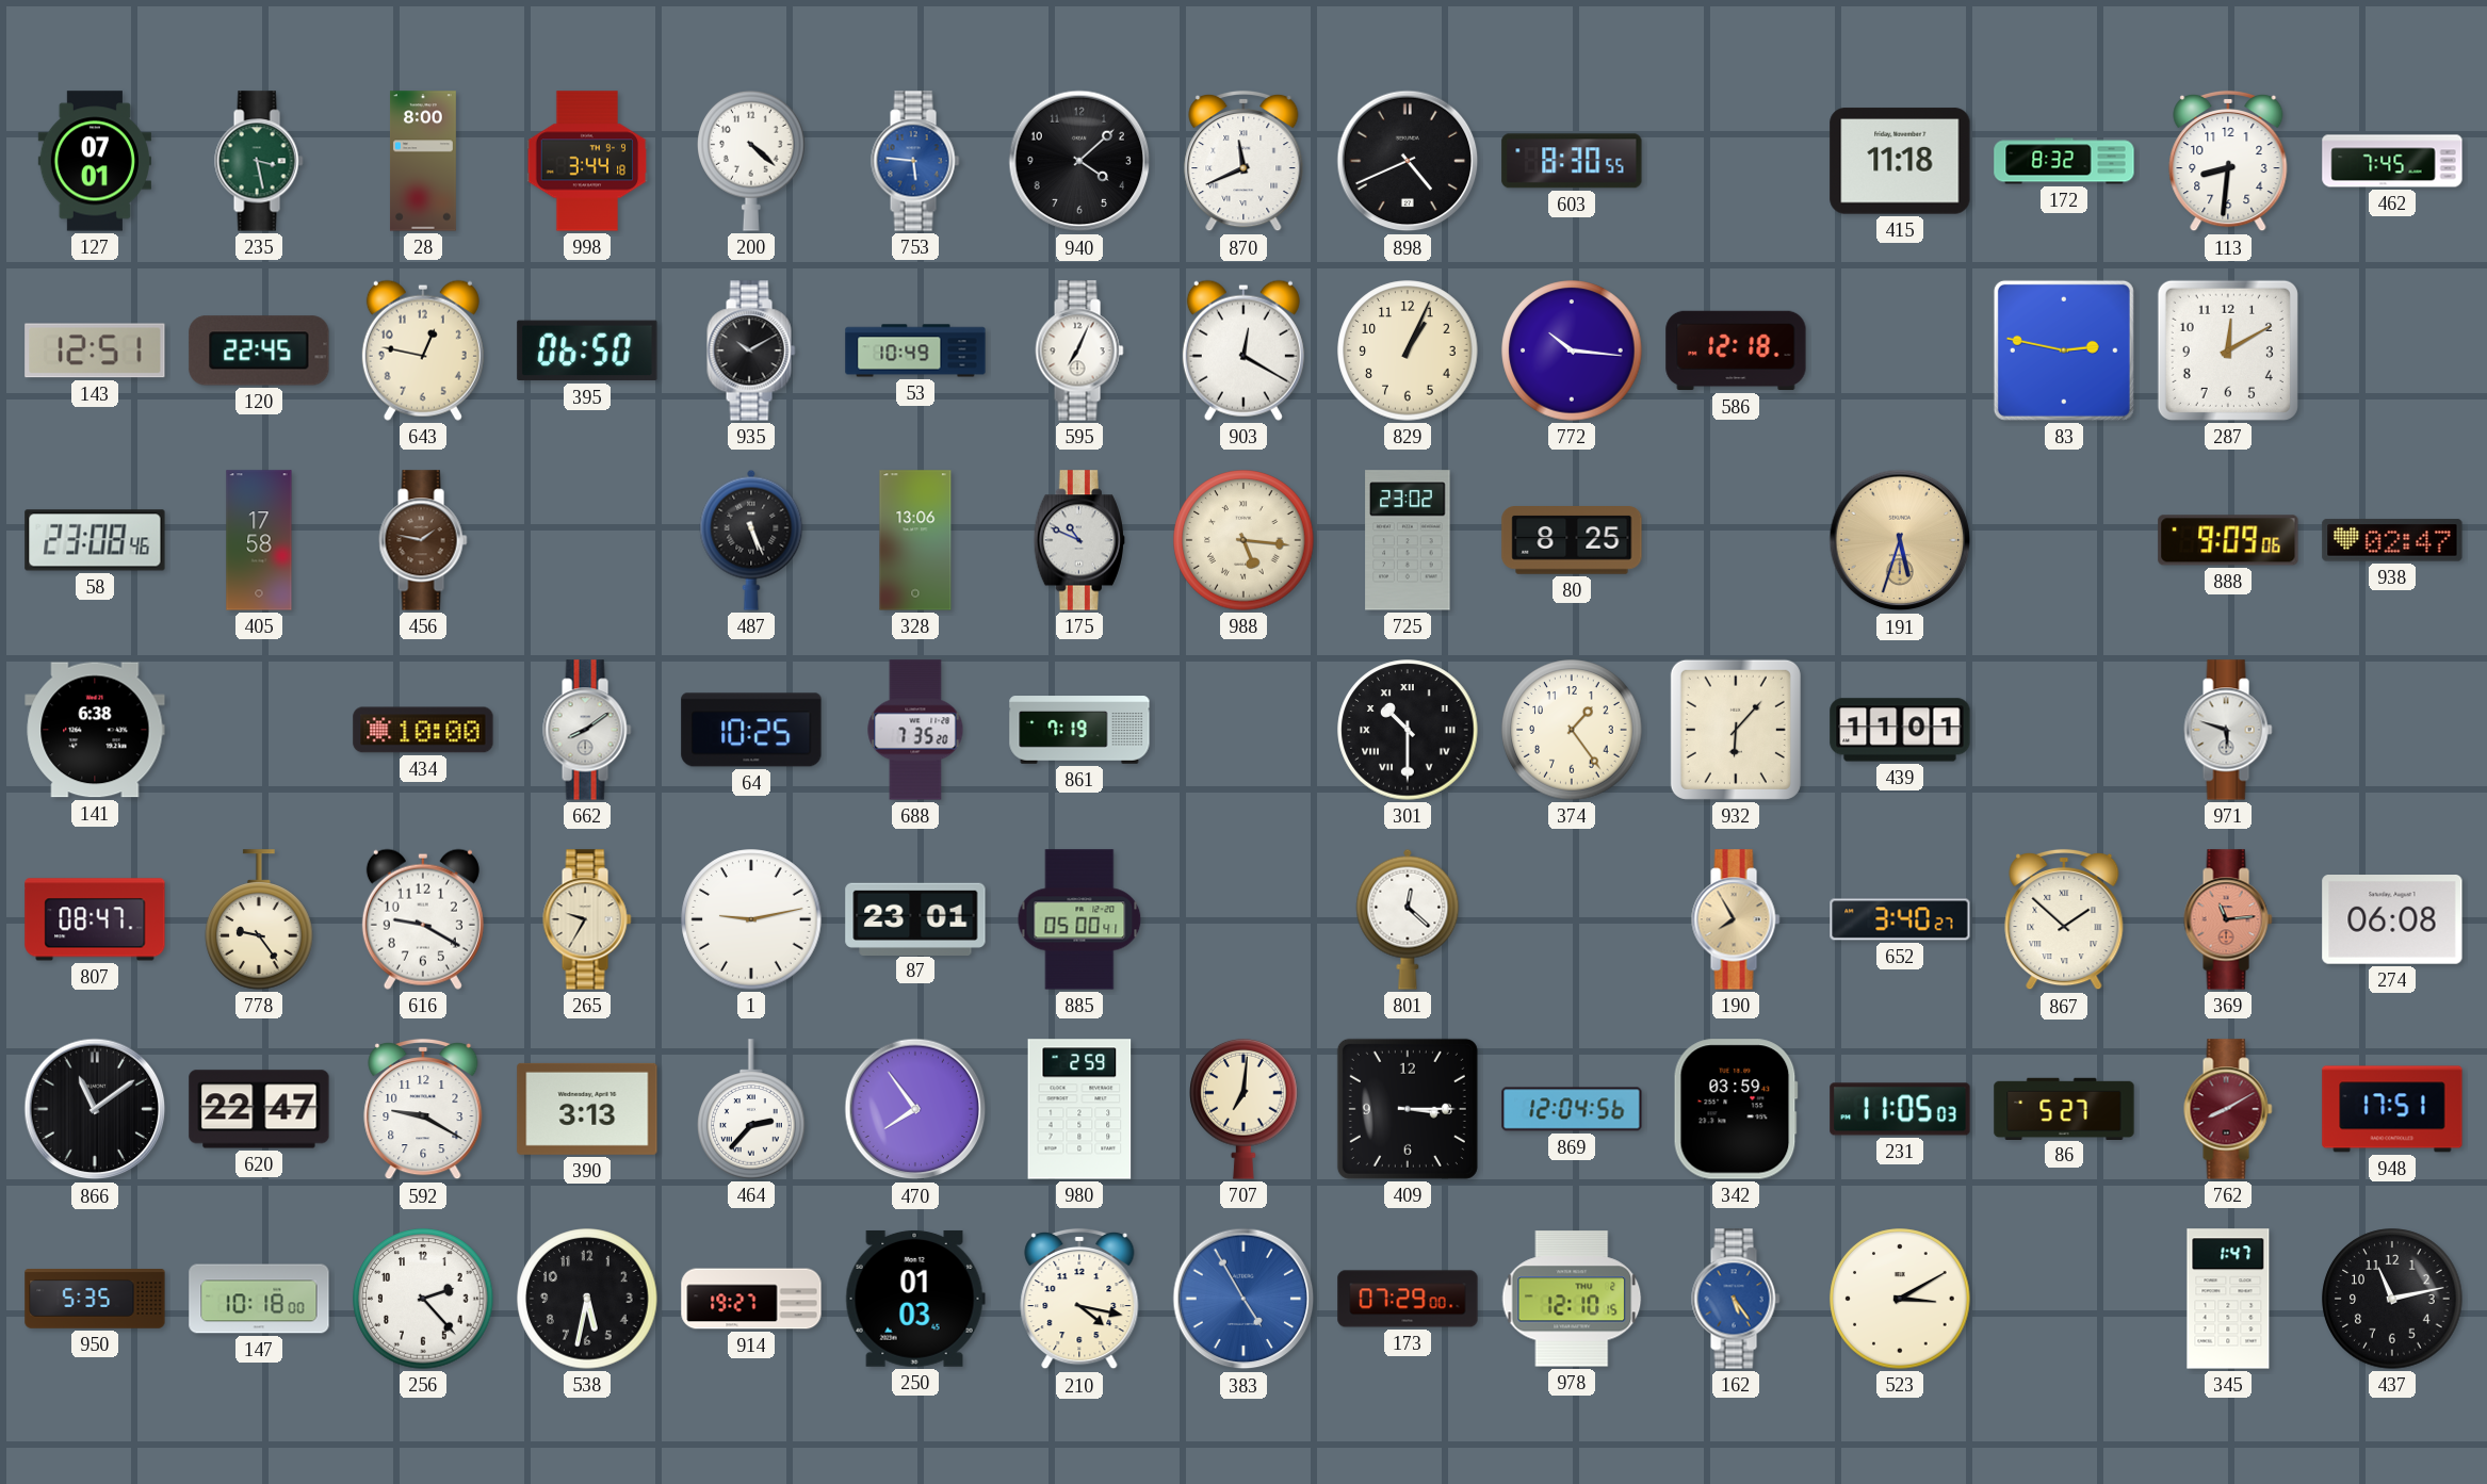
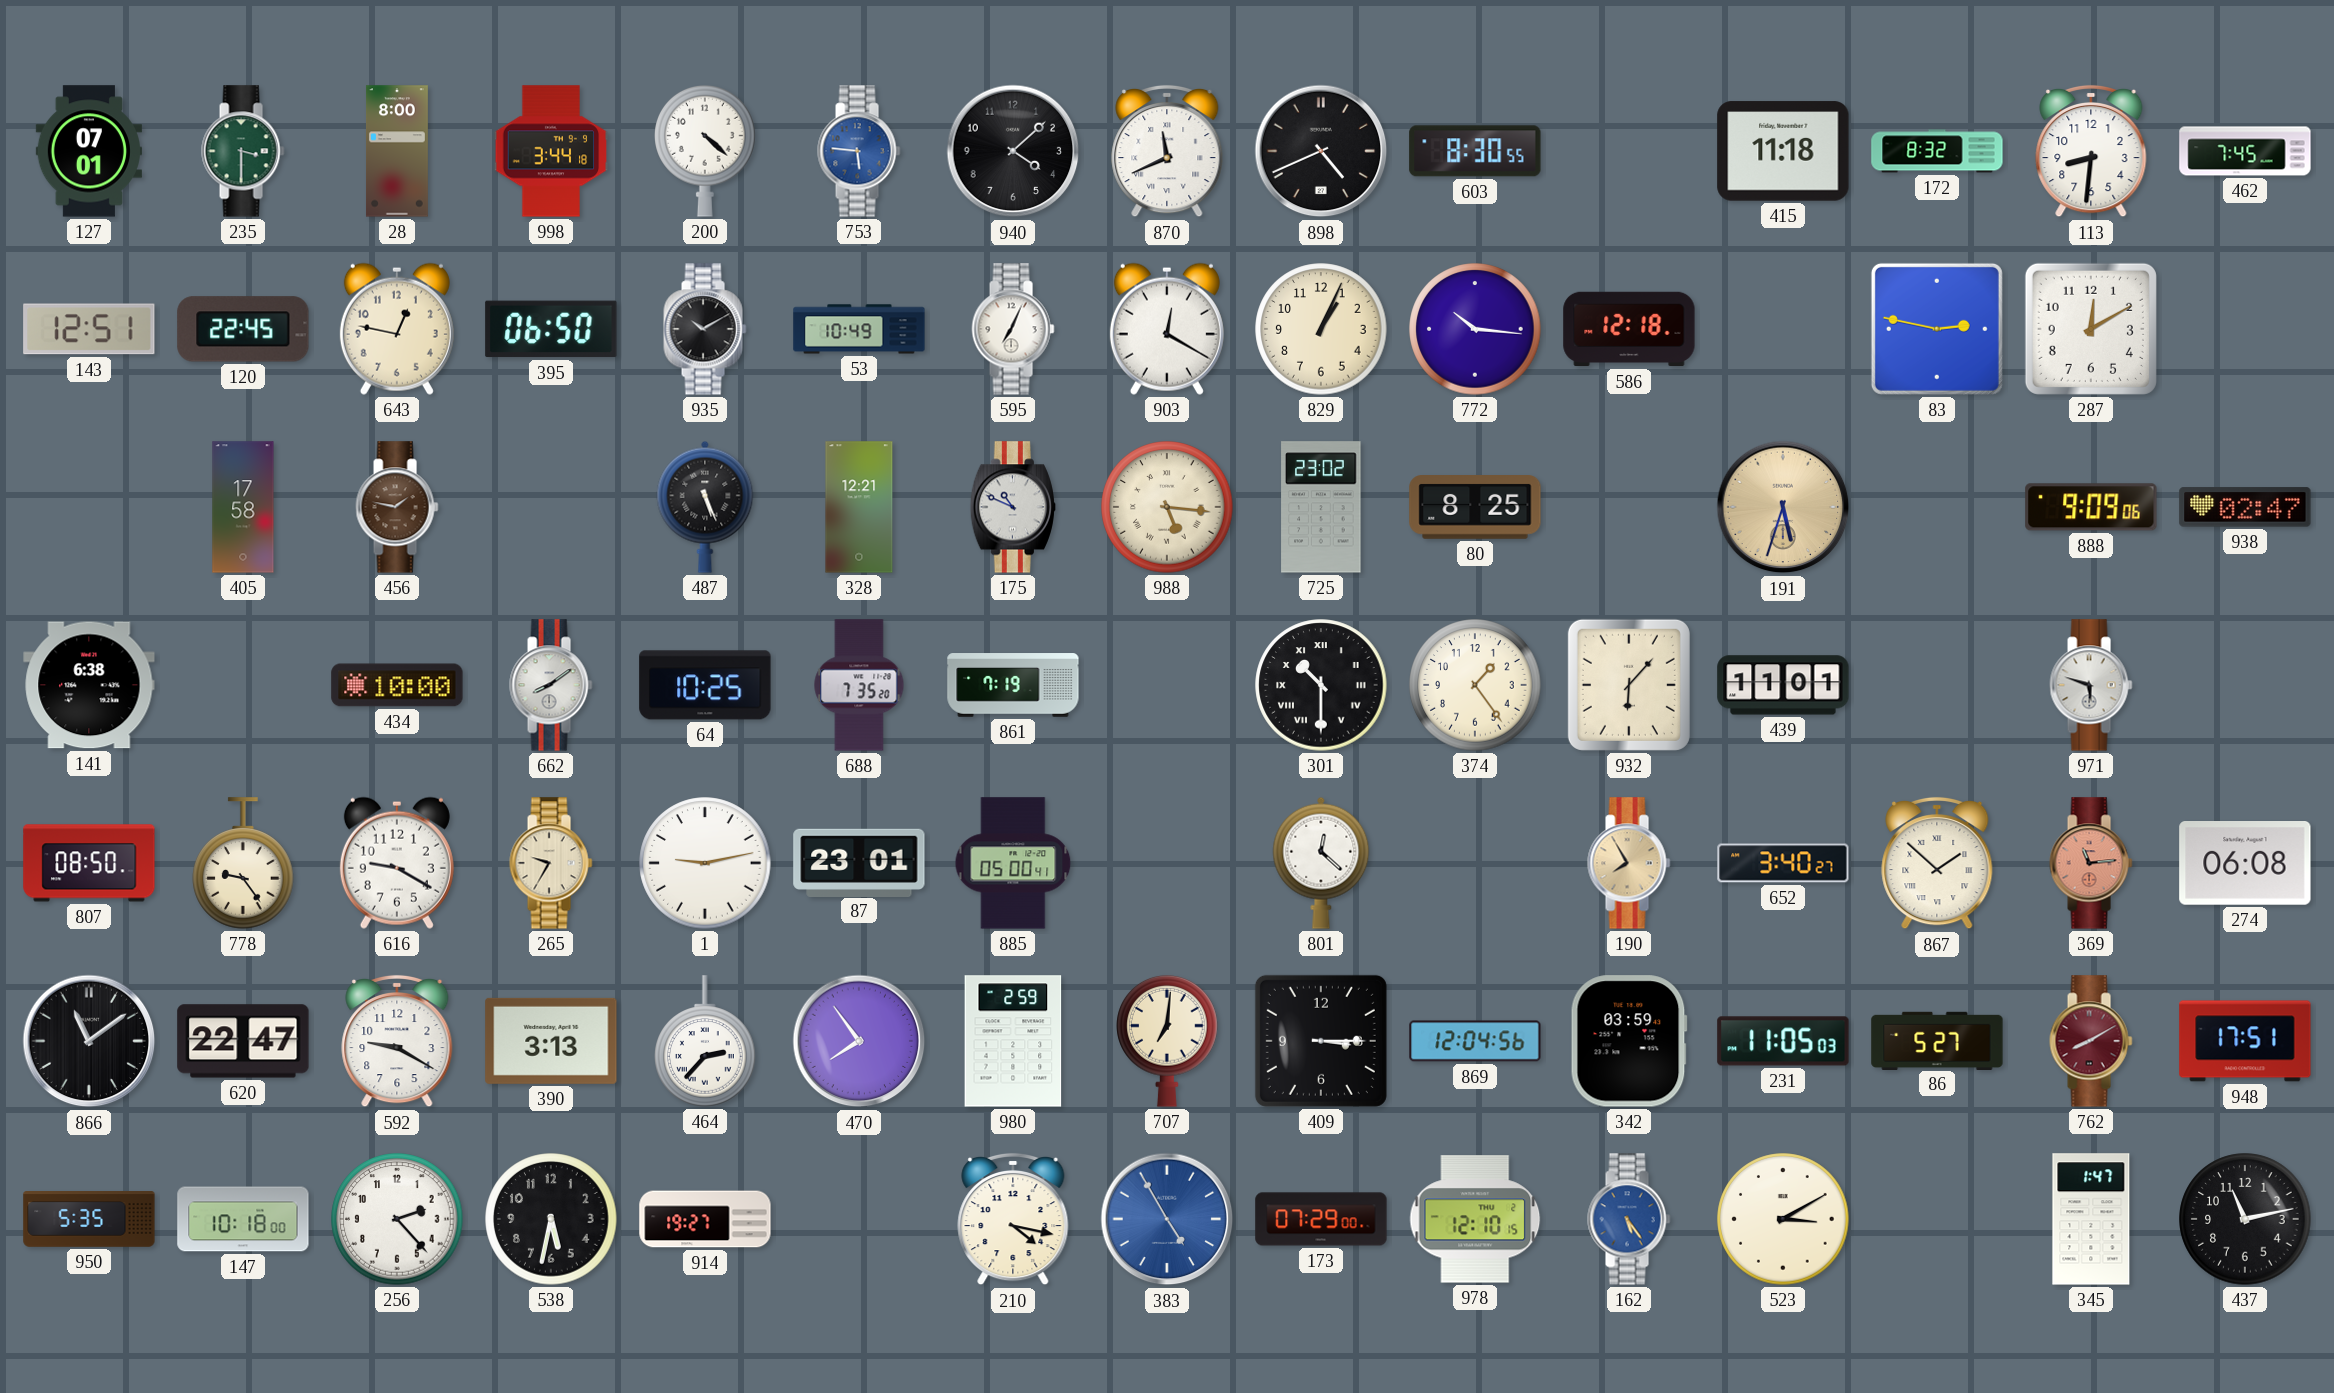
235: 3:28 -> 3:30 (243, 151)
58: 23:08 -> none (95, 540)
328: 13:06 -> 12:21 (859, 507)
807: 08:47 -> 08:50 (89, 863)
250: 01:03 -> none (915, 1299)
